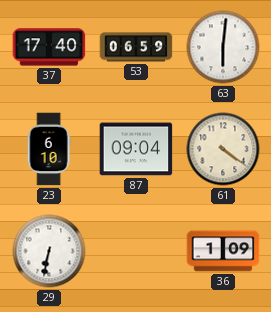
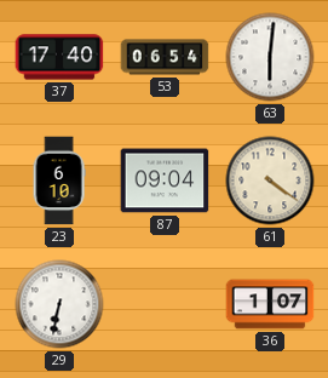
53: 06:59 -> 06:54 (165, 57)
36: 1:09 -> 1:07 (270, 304)
